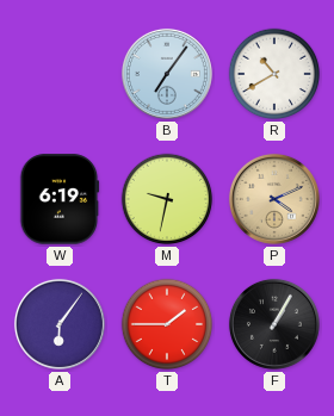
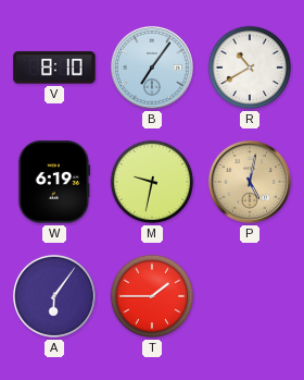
V: none -> 8:10 (54, 68)
P: 4:11 -> 5:02 (250, 182)
F: 1:05 -> none (274, 324)
